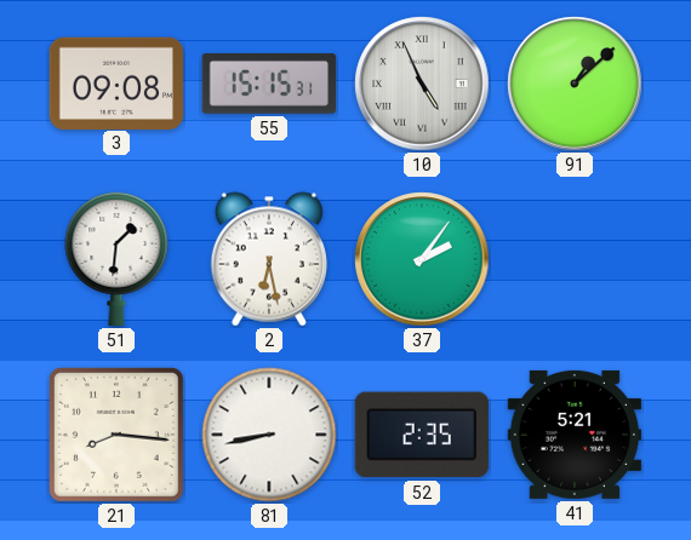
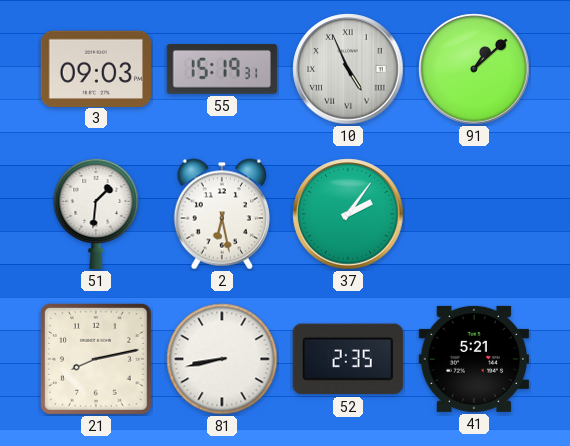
3: 09:08 -> 09:03 (95, 68)
55: 15:15 -> 15:19 (222, 70)
21: 8:16 -> 8:13 (96, 359)
